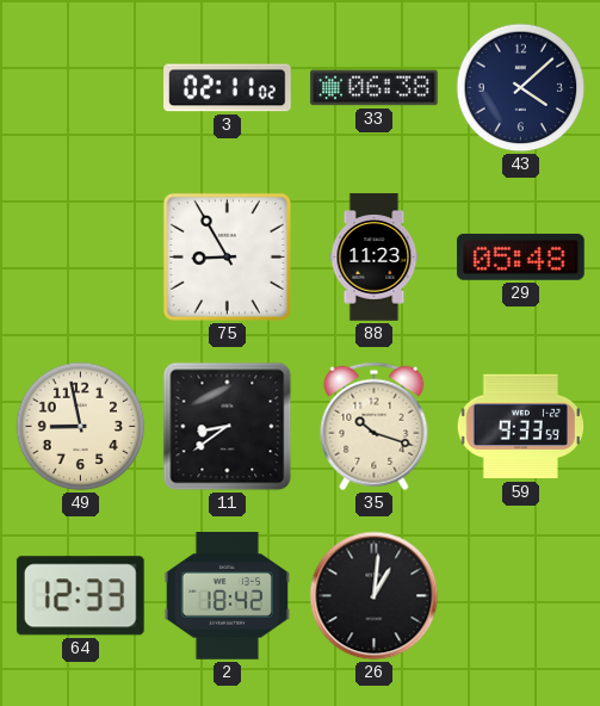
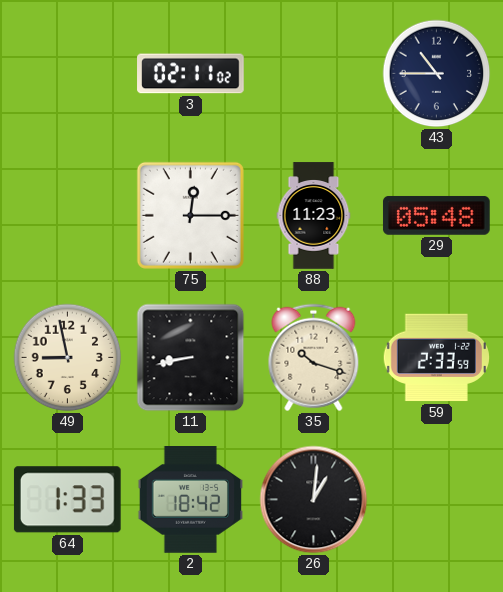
33: 06:38 -> none (375, 88)
43: 4:08 -> 10:45 (437, 74)
75: 8:55 -> 12:15 (190, 215)
11: 8:39 -> 8:43 (191, 358)
59: 9:33 -> 2:33 (436, 358)
64: 12:33 -> 1:33 (67, 500)
